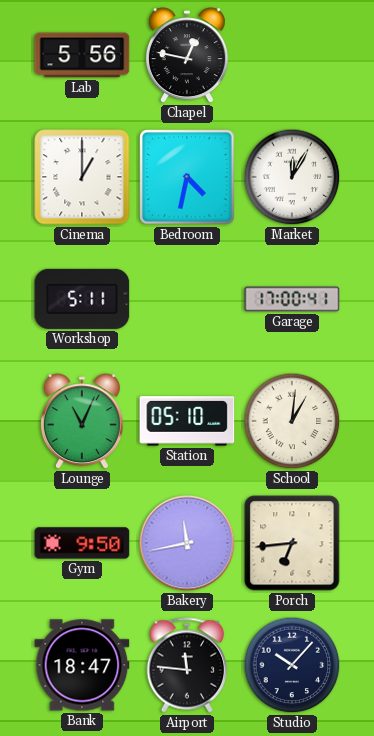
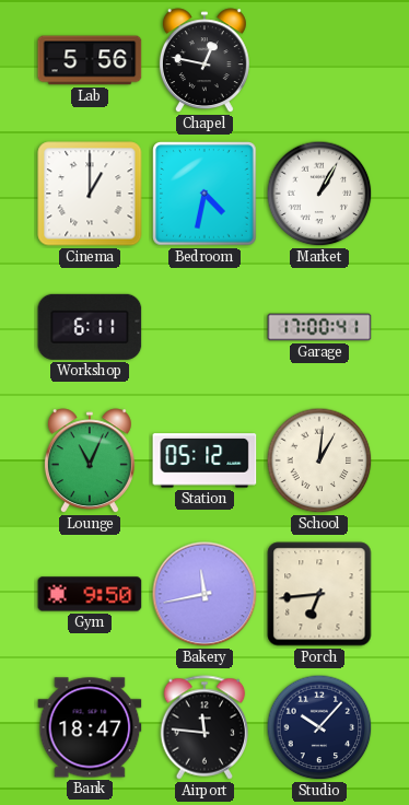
Market: 12:05 -> 1:05 (319, 194)
Workshop: 5:11 -> 6:11 (90, 327)
Station: 05:10 -> 05:12 (204, 460)
